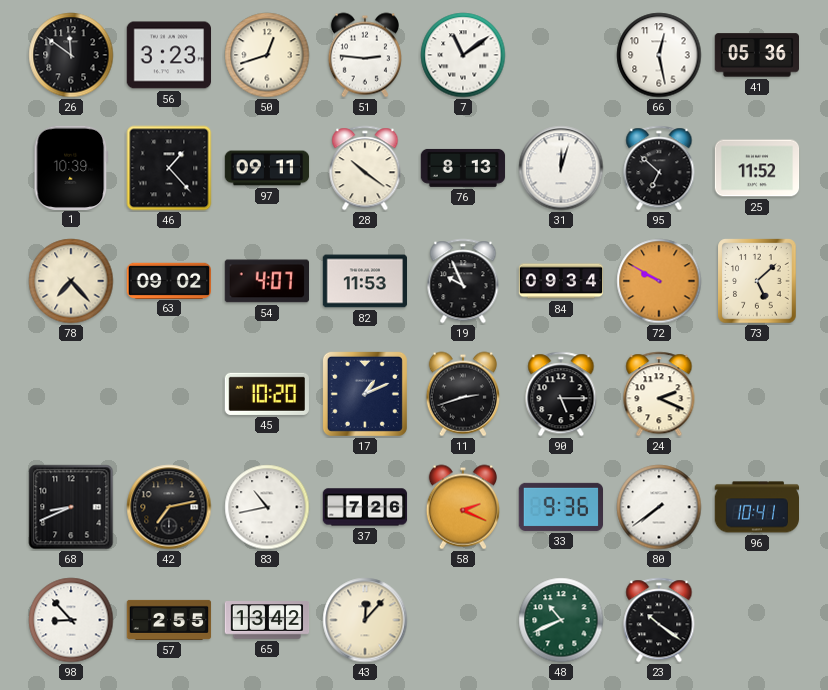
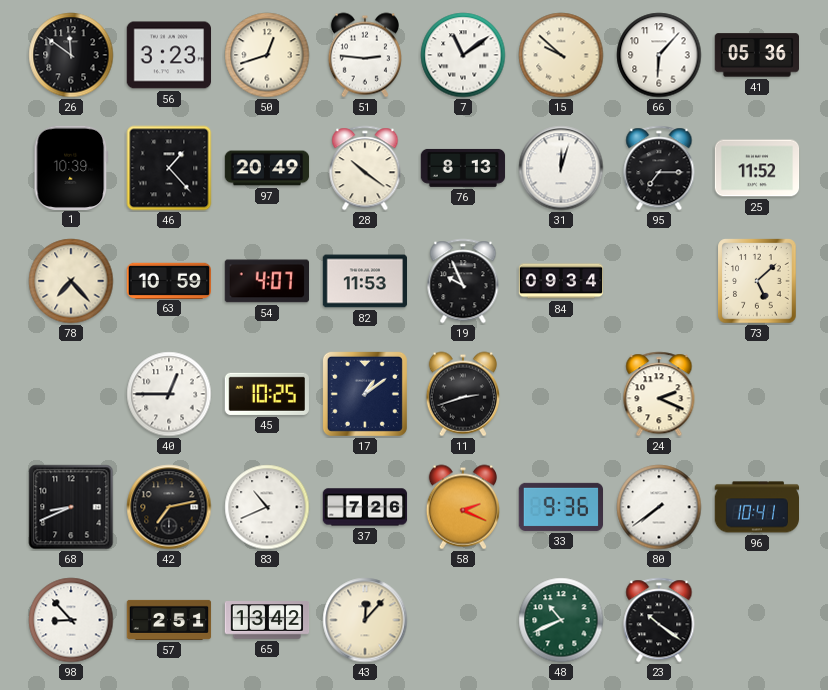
15: none -> 9:52 (561, 55)
66: 12:28 -> 6:07 (659, 55)
97: 09:11 -> 20:49 (267, 168)
95: 6:52 -> 7:15 (659, 168)
63: 09:02 -> 10:59 (168, 280)
72: 9:50 -> none (659, 281)
40: none -> 12:45 (169, 394)
45: 10:20 -> 10:25 (267, 394)
17: 1:11 -> 1:09 (365, 394)
90: 5:15 -> none (561, 394)
83: 10:43 -> 10:41 (267, 507)
57: 2:55 -> 2:51 (169, 620)
